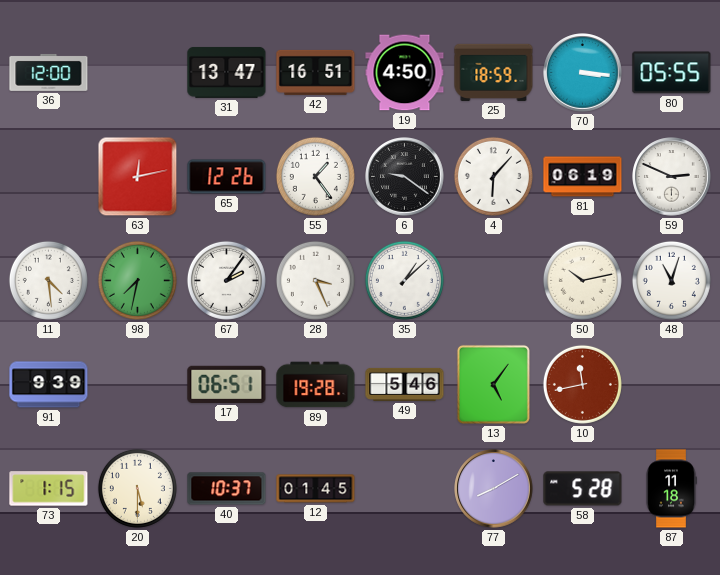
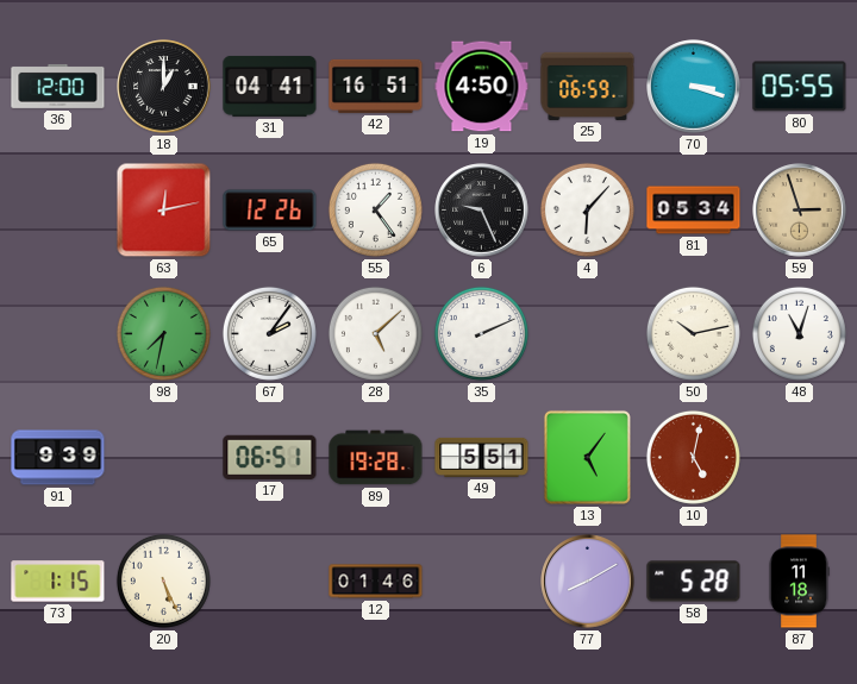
18: none -> 1:00 (164, 87)
31: 13:47 -> 04:41 (270, 86)
25: 18:59 -> 06:59 (588, 86)
70: 3:16 -> 3:18 (694, 87)
6: 9:21 -> 9:26 (482, 211)
81: 06:19 -> 05:34 (694, 211)
59: 2:49 -> 2:57 (800, 211)
59 dial: white -> champagne (800, 211)
11: 4:29 -> none (48, 280)
28: 3:26 -> 5:08 (375, 333)
35: 1:08 -> 2:11 (481, 333)
49: 5:46 -> 5:51 (482, 457)
10: 11:43 -> 5:02 (693, 457)
20: 5:30 -> 5:26 (163, 581)
40: 10:37 -> none (227, 489)
12: 01:45 -> 01:46 (376, 582)
